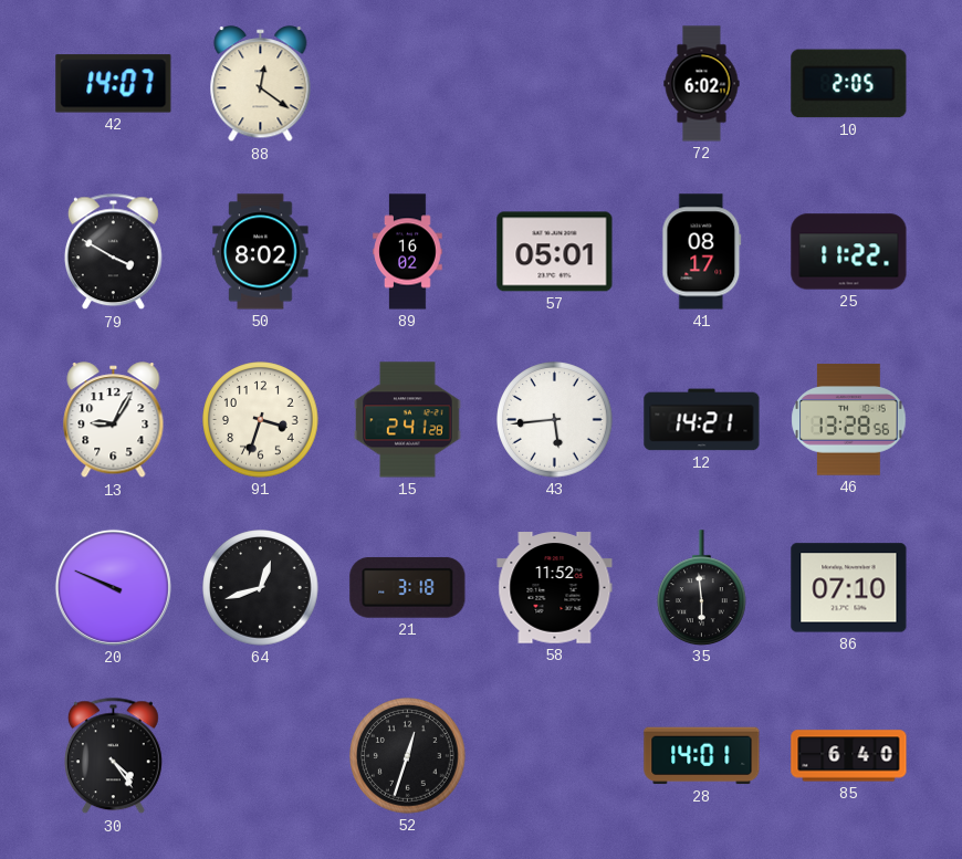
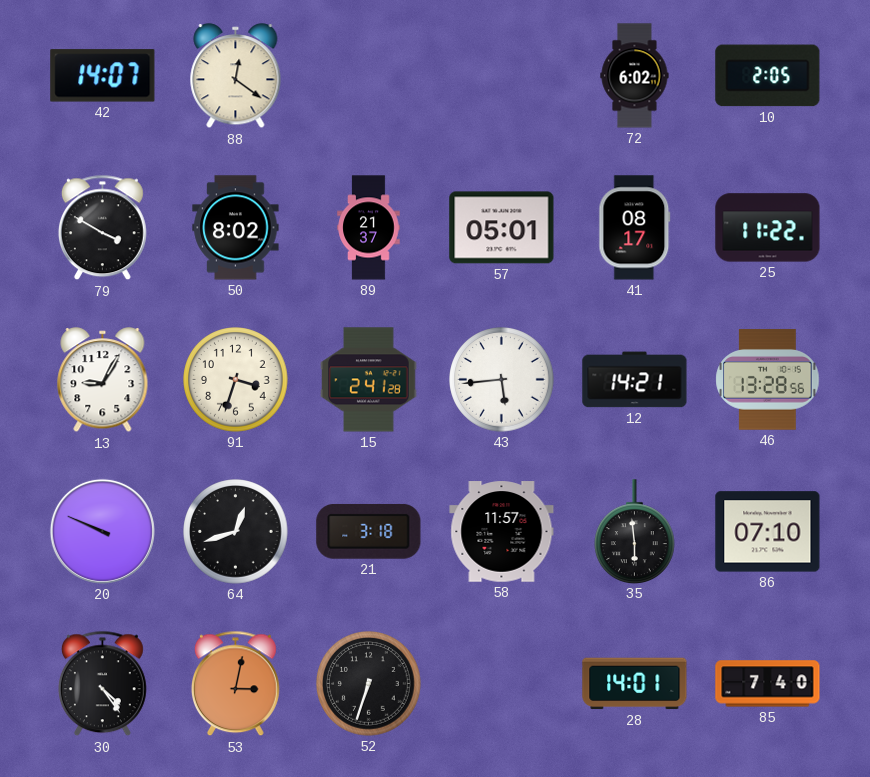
89: 16:02 -> 21:37 (369, 228)
58: 11:52 -> 11:57 (502, 532)
53: none -> 3:02 (235, 684)
52: 12:33 -> 6:33 (369, 684)
85: 6:40 -> 7:40 (768, 684)
